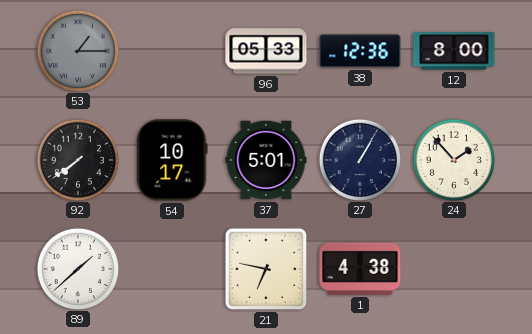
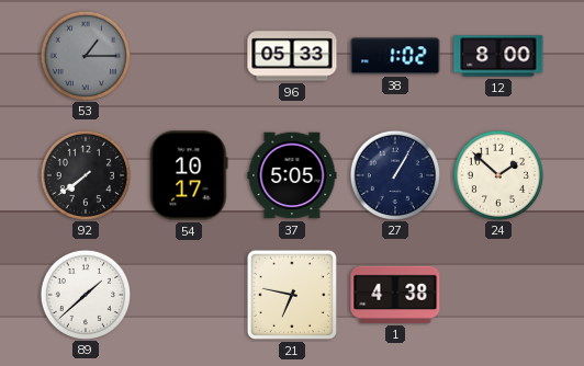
38: 12:36 -> 1:02 (395, 56)
37: 5:01 -> 5:05 (292, 175)
24: 1:53 -> 1:52 (497, 174)
